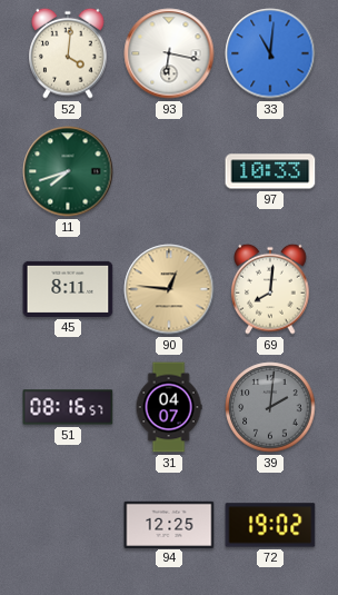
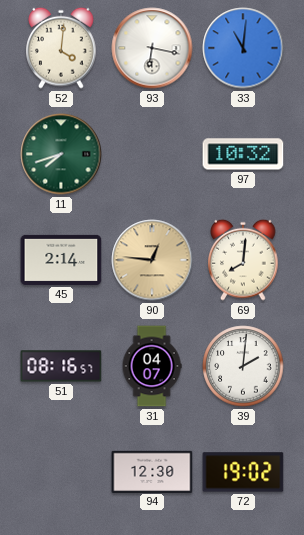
97: 10:33 -> 10:32 (243, 154)
45: 8:11 -> 2:14 (61, 260)
39 dial: grey -> white (243, 366)
94: 12:25 -> 12:30 (152, 471)
